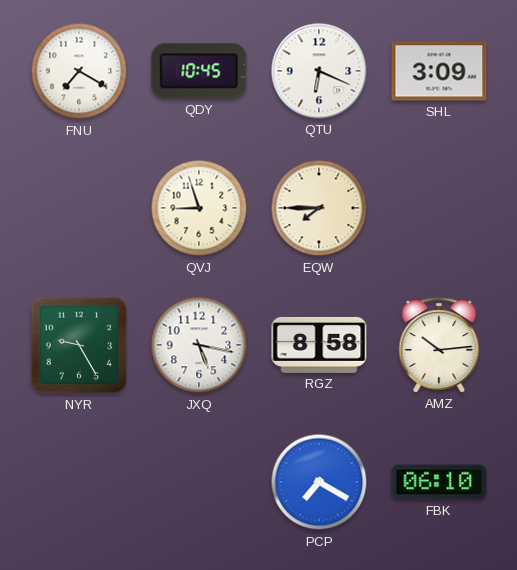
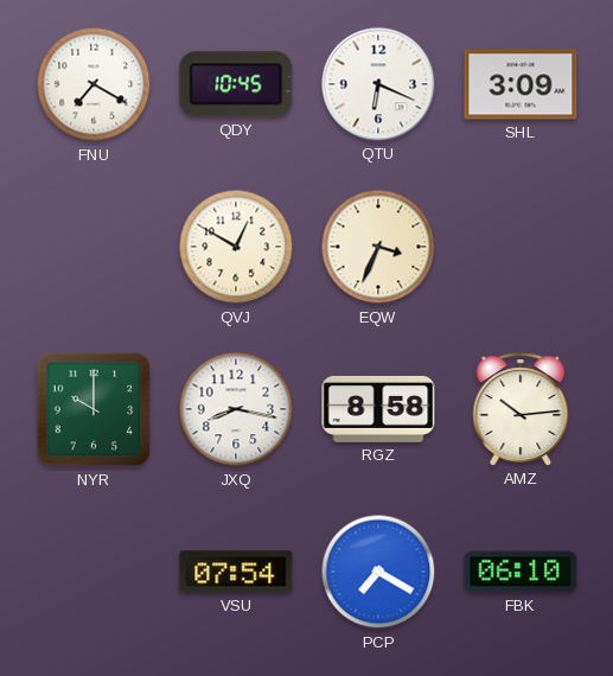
QVJ: 8:57 -> 12:50 (236, 247)
EQW: 7:45 -> 3:34 (378, 247)
NYR: 9:25 -> 10:00 (94, 409)
JXQ: 5:17 -> 8:17 (236, 409)
VSU: none -> 07:54 (236, 572)
